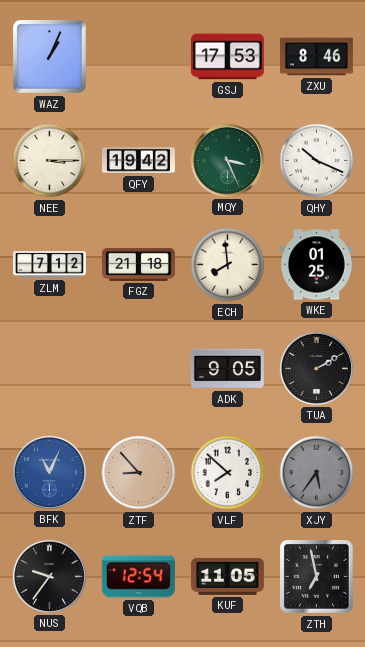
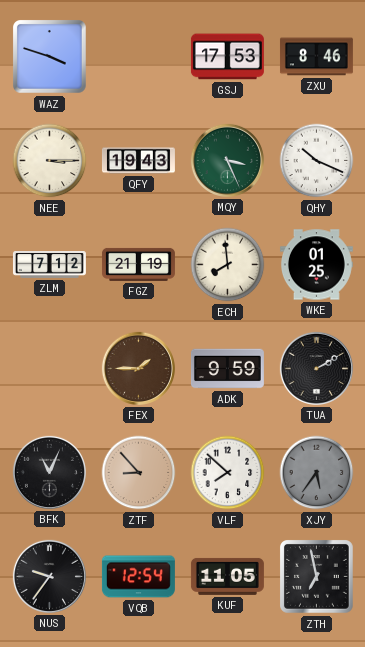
WAZ: 1:04 -> 3:48 (50, 57)
QFY: 19:42 -> 19:43 (138, 161)
FGZ: 21:18 -> 21:19 (138, 264)
FEX: none -> 1:45 (138, 368)
ADK: 9:05 -> 9:59 (227, 369)
BFK dial: blue -> black (49, 472)
